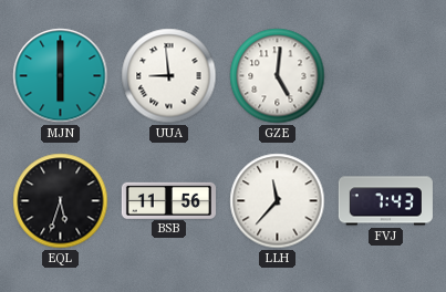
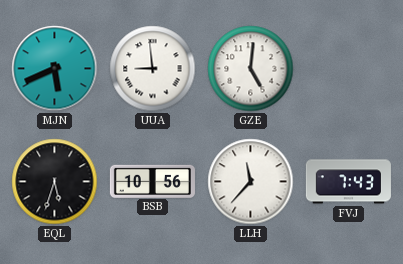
MJN: 6:00 -> 5:41 (55, 69)
BSB: 11:56 -> 10:56 (152, 181)
